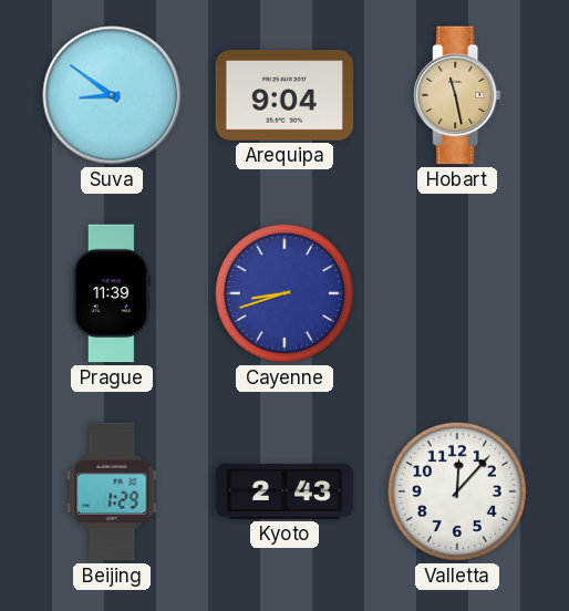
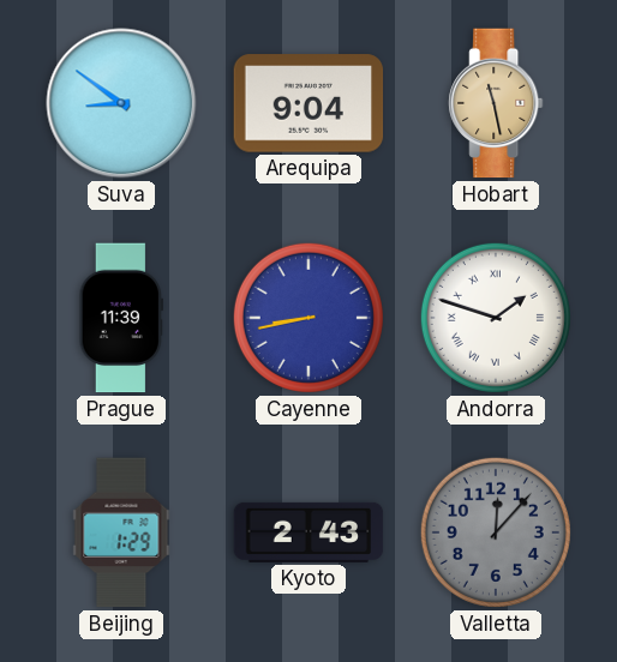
Cayenne: 8:42 -> 8:43 (308, 318)
Andorra: none -> 1:48 (496, 318)
Valletta dial: white -> grey (496, 532)
